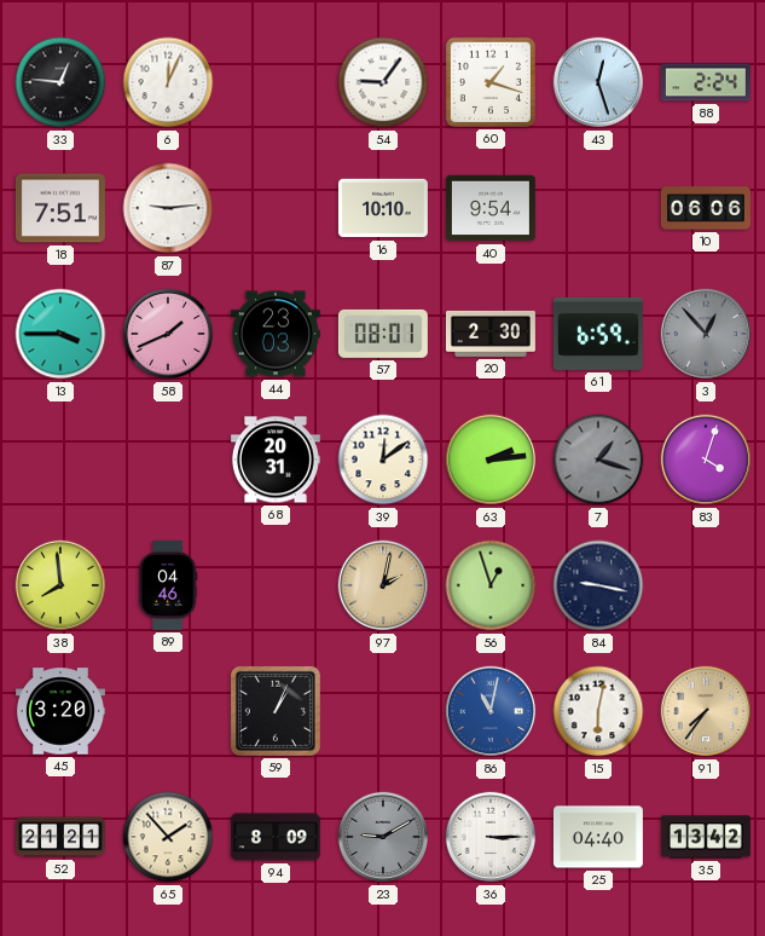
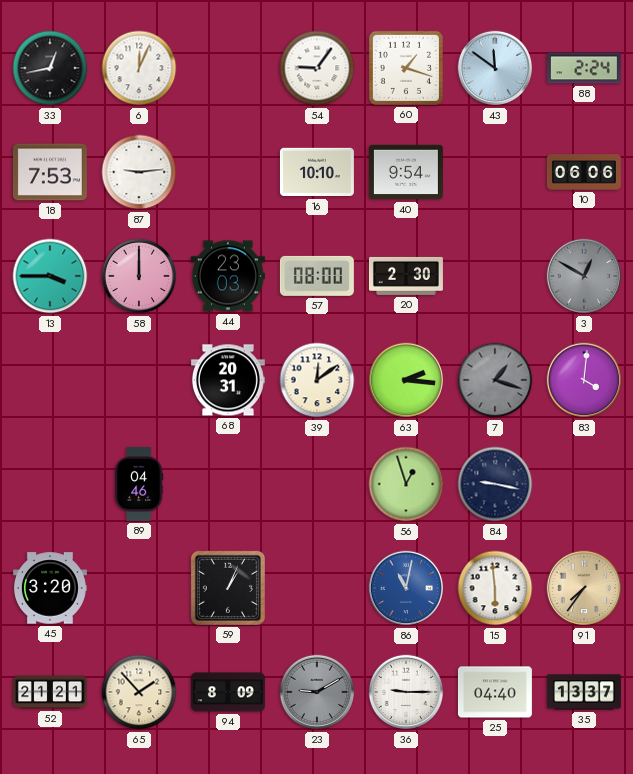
33: 12:46 -> 12:43 (50, 68)
43: 12:27 -> 11:51 (495, 68)
18: 7:51 -> 7:53 (50, 172)
58: 1:41 -> 12:00 (139, 276)
57: 08:01 -> 08:00 (317, 276)
61: 6:59 -> none (598, 334)
3: 12:53 -> 12:50 (584, 276)
63: 2:14 -> 2:16 (406, 380)
83: 4:03 -> 4:01 (584, 380)
38: 7:59 -> none (60, 585)
97: 2:02 -> none (383, 585)
15: 6:02 -> 5:59 (495, 588)
36: 3:15 -> 9:15 (406, 692)
35: 13:42 -> 13:37 (584, 692)
